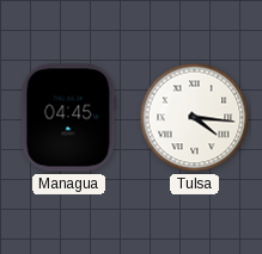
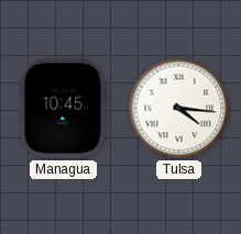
Managua: 04:45 -> 10:45 (64, 109)
